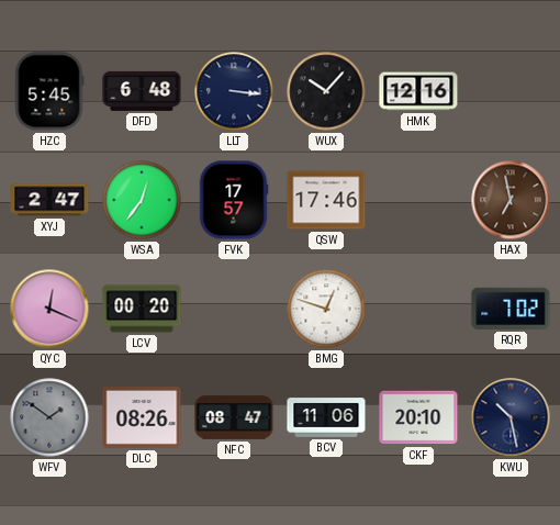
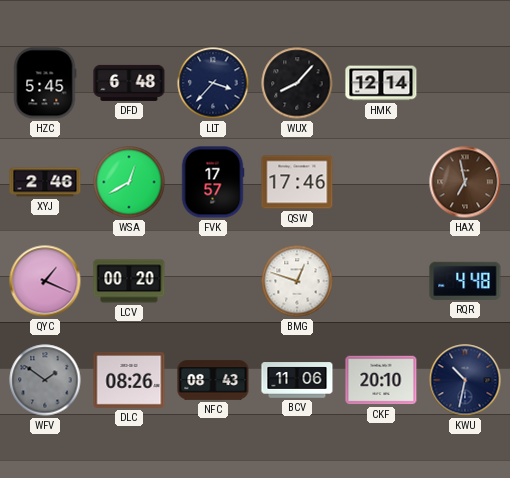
LLT: 3:16 -> 3:37 (213, 83)
WUX: 10:07 -> 8:07 (297, 83)
HMK: 12:16 -> 12:14 (381, 83)
XYJ: 2:47 -> 2:46 (45, 182)
WSA: 12:36 -> 12:40 (129, 182)
QYC: 12:19 -> 1:19 (45, 281)
RQR: 7:02 -> 4:48 (465, 281)
NFC: 08:47 -> 08:43 (213, 380)
KWU: 10:28 -> 10:32 (465, 380)
